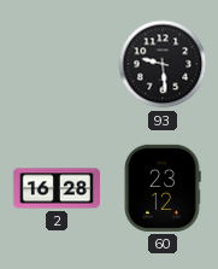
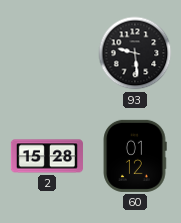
2: 16:28 -> 15:28 (47, 156)
60: 23:12 -> 01:12 (135, 156)
